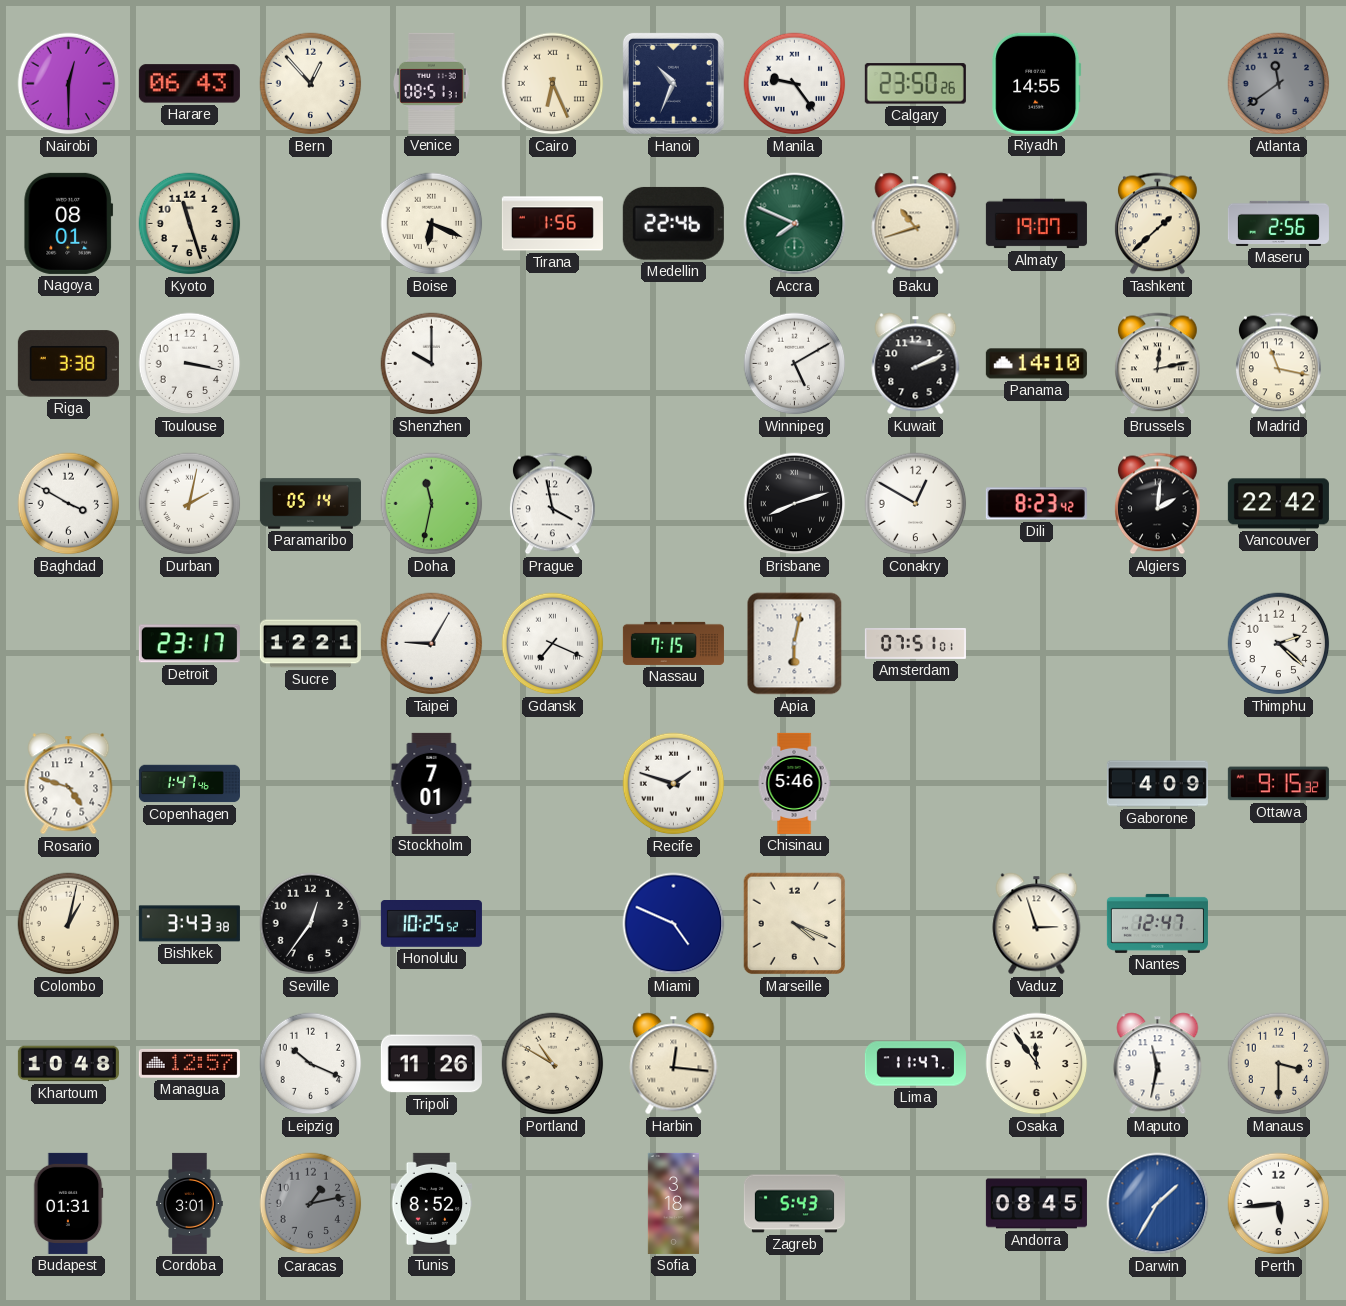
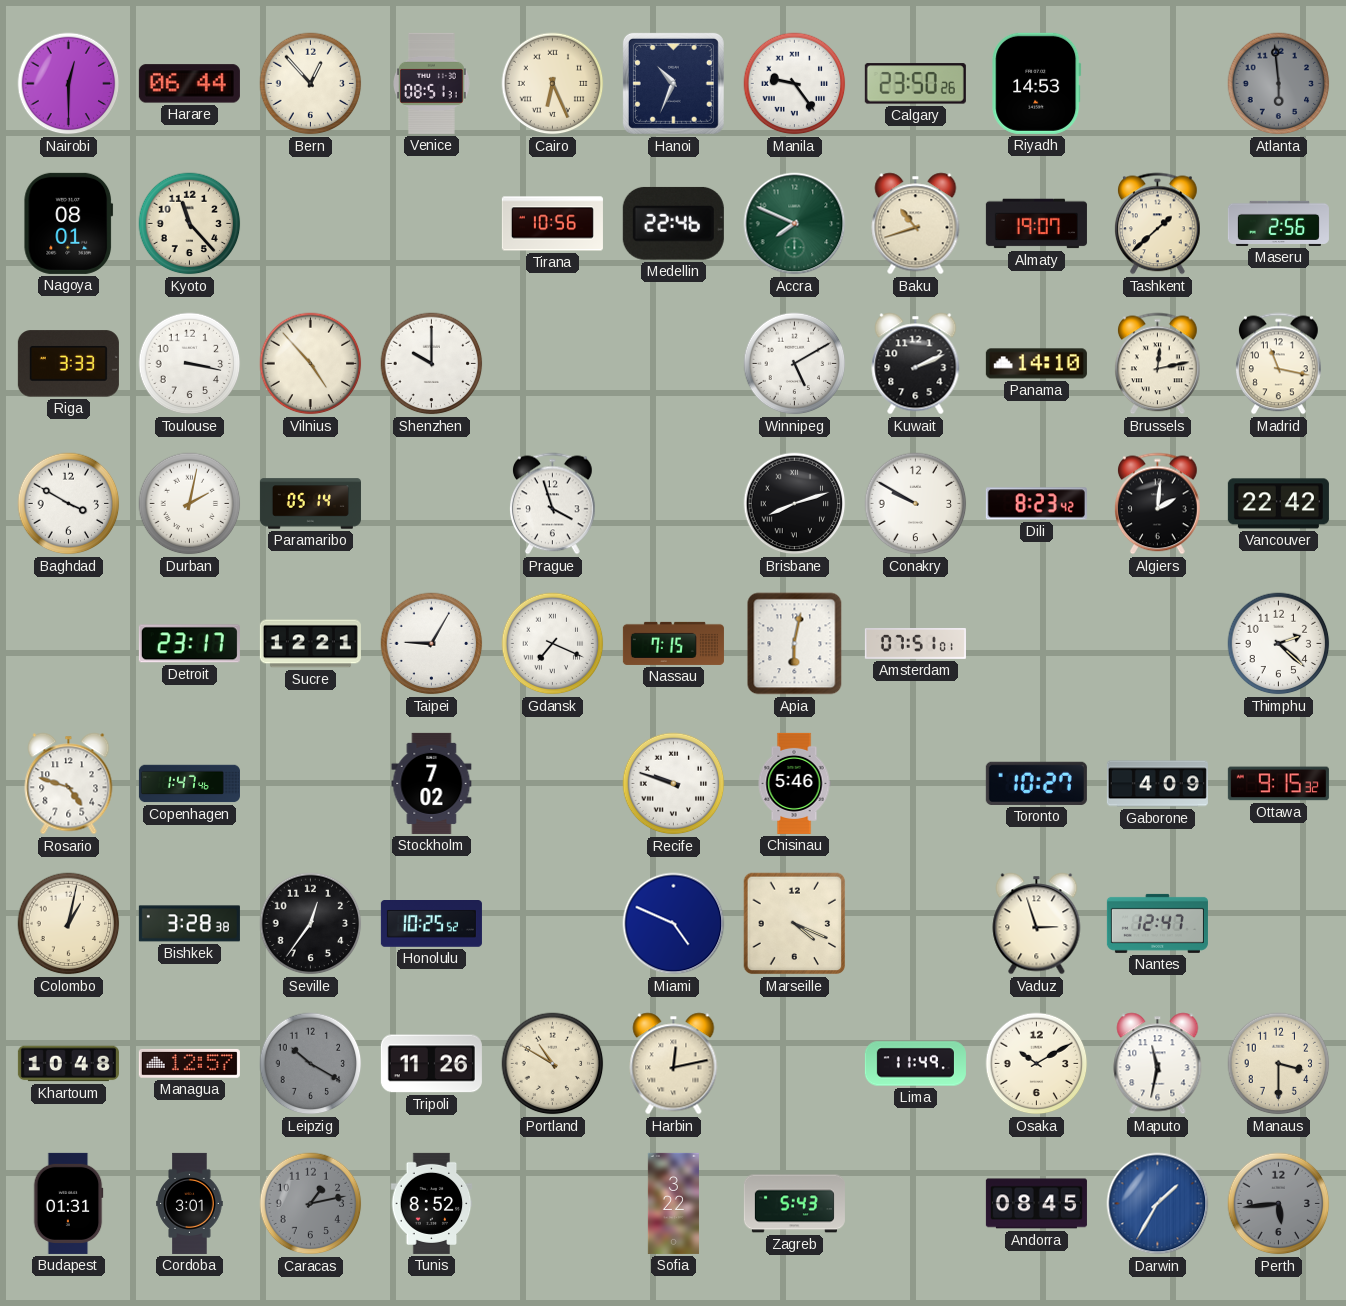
Harare: 06:43 -> 06:44 (189, 84)
Riyadh: 14:55 -> 14:53 (1037, 83)
Atlanta: 11:39 -> 5:59 (1279, 84)
Kyoto: 11:27 -> 11:23 (190, 224)
Boise: 6:19 -> none (432, 224)
Tirana: 1:56 -> 10:56 (552, 224)
Riga: 3:38 -> 3:33 (68, 364)
Vilnius: none -> 4:53 (311, 364)
Doha: 11:32 -> none (432, 504)
Prague: 3:58 -> 3:57 (552, 504)
Conakry: 12:50 -> 9:50 (916, 504)
Stockholm: 7:01 -> 7:02 (432, 783)
Recife: 1:48 -> 9:48 (674, 784)
Toronto: none -> 10:27 (1036, 783)
Bishkek: 3:43 -> 3:28 (189, 924)
Leipzig: 10:19 -> 10:20 (311, 1064)
Leipzig dial: white -> grey (311, 1064)
Harbin: 12:16 -> 12:13 (674, 1064)
Lima: 11:47 -> 11:49 (915, 1064)
Osaka: 11:54 -> 10:10 (1037, 1064)
Sofia: 3:18 -> 3:22 (673, 1203)
Perth dial: white -> grey (1279, 1204)
